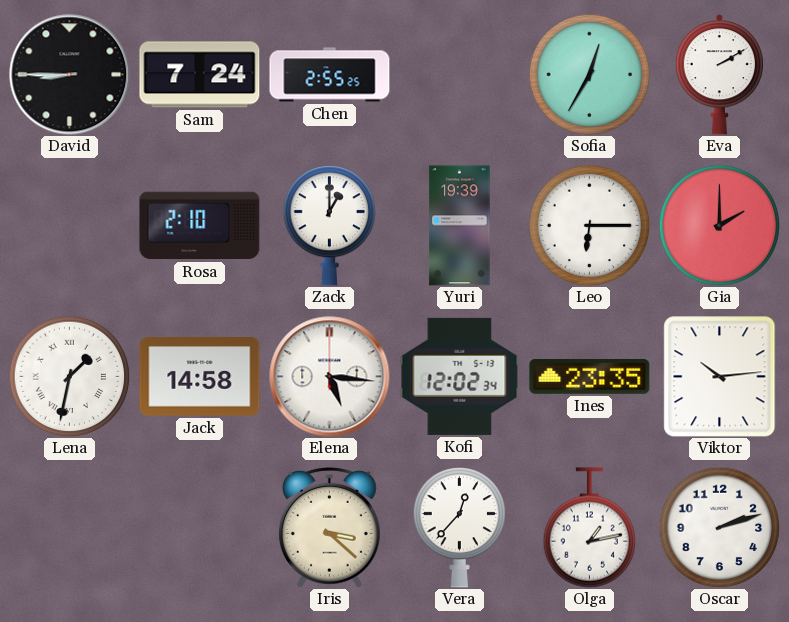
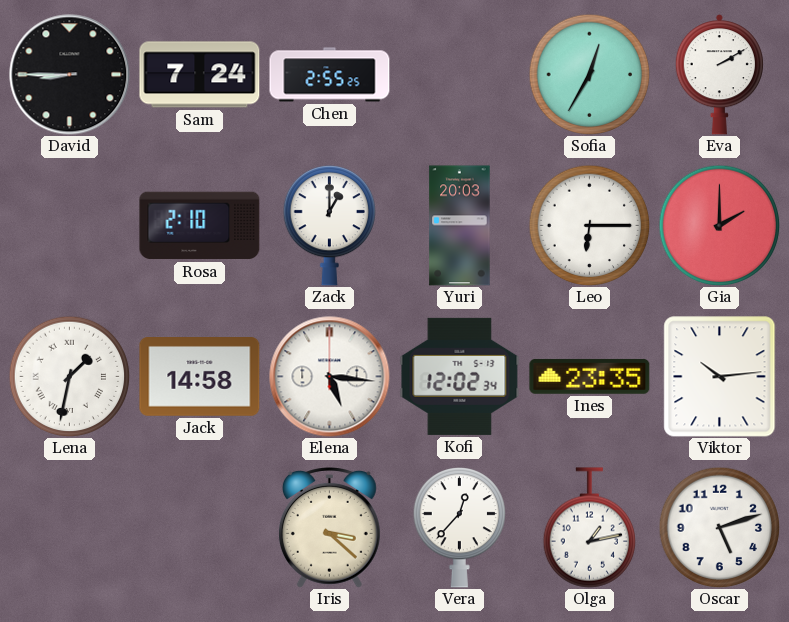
Yuri: 19:39 -> 20:03 (460, 226)
Oscar: 2:12 -> 5:12 (719, 527)
